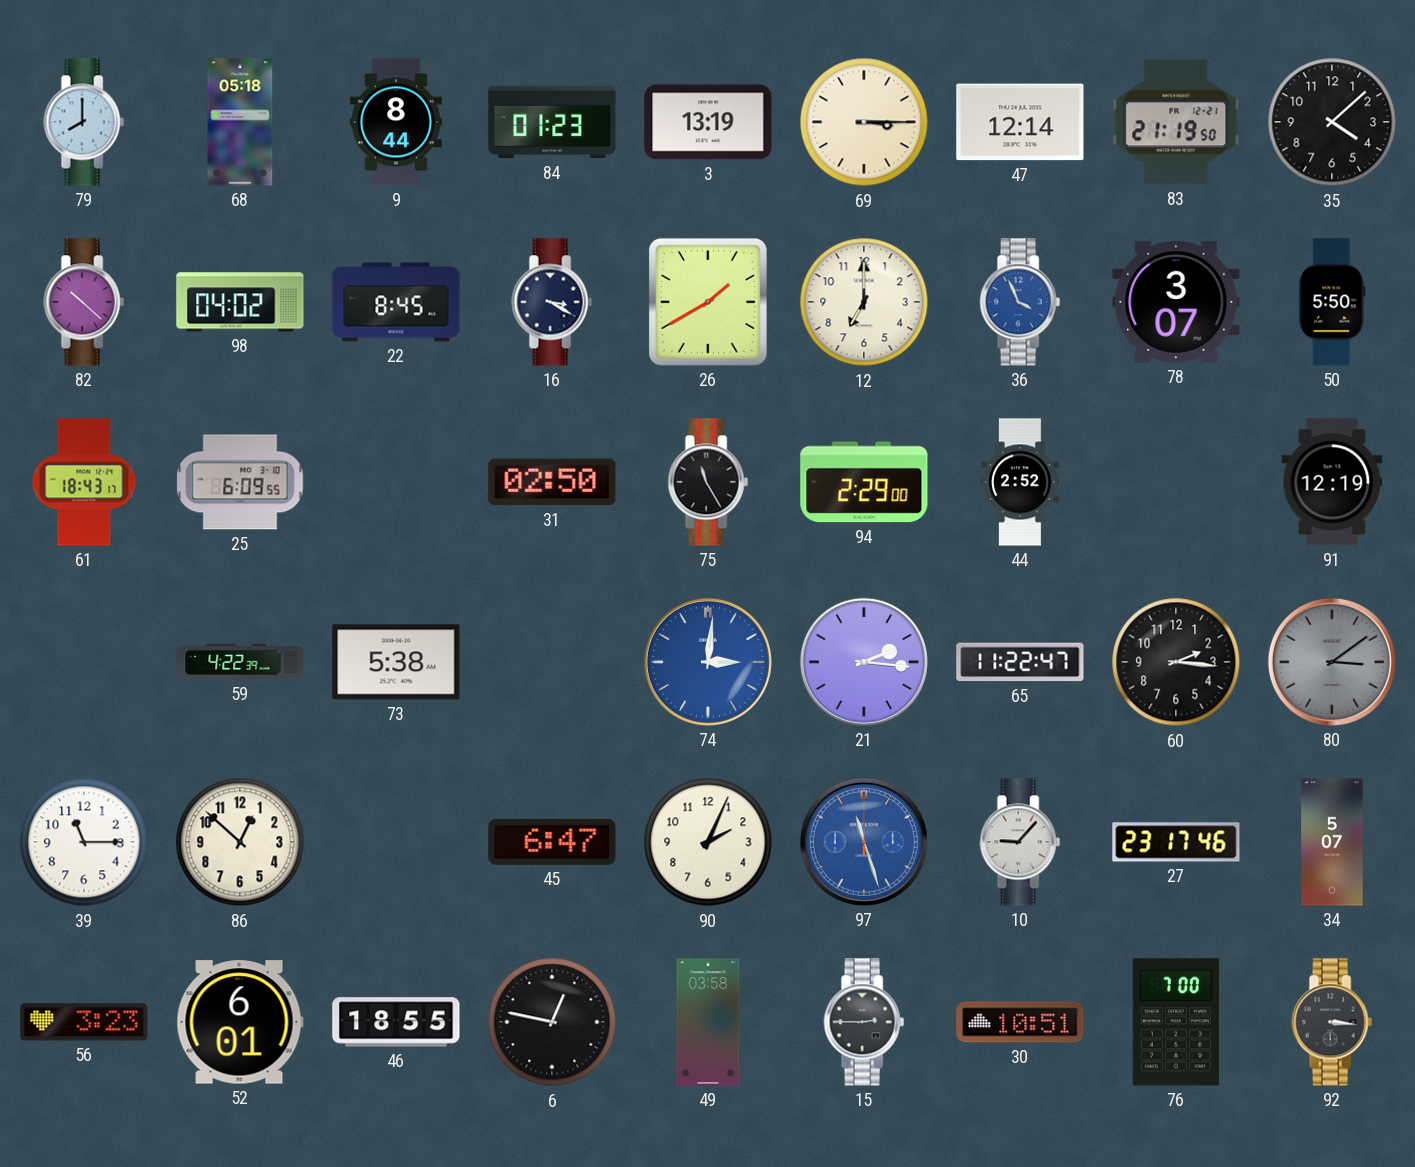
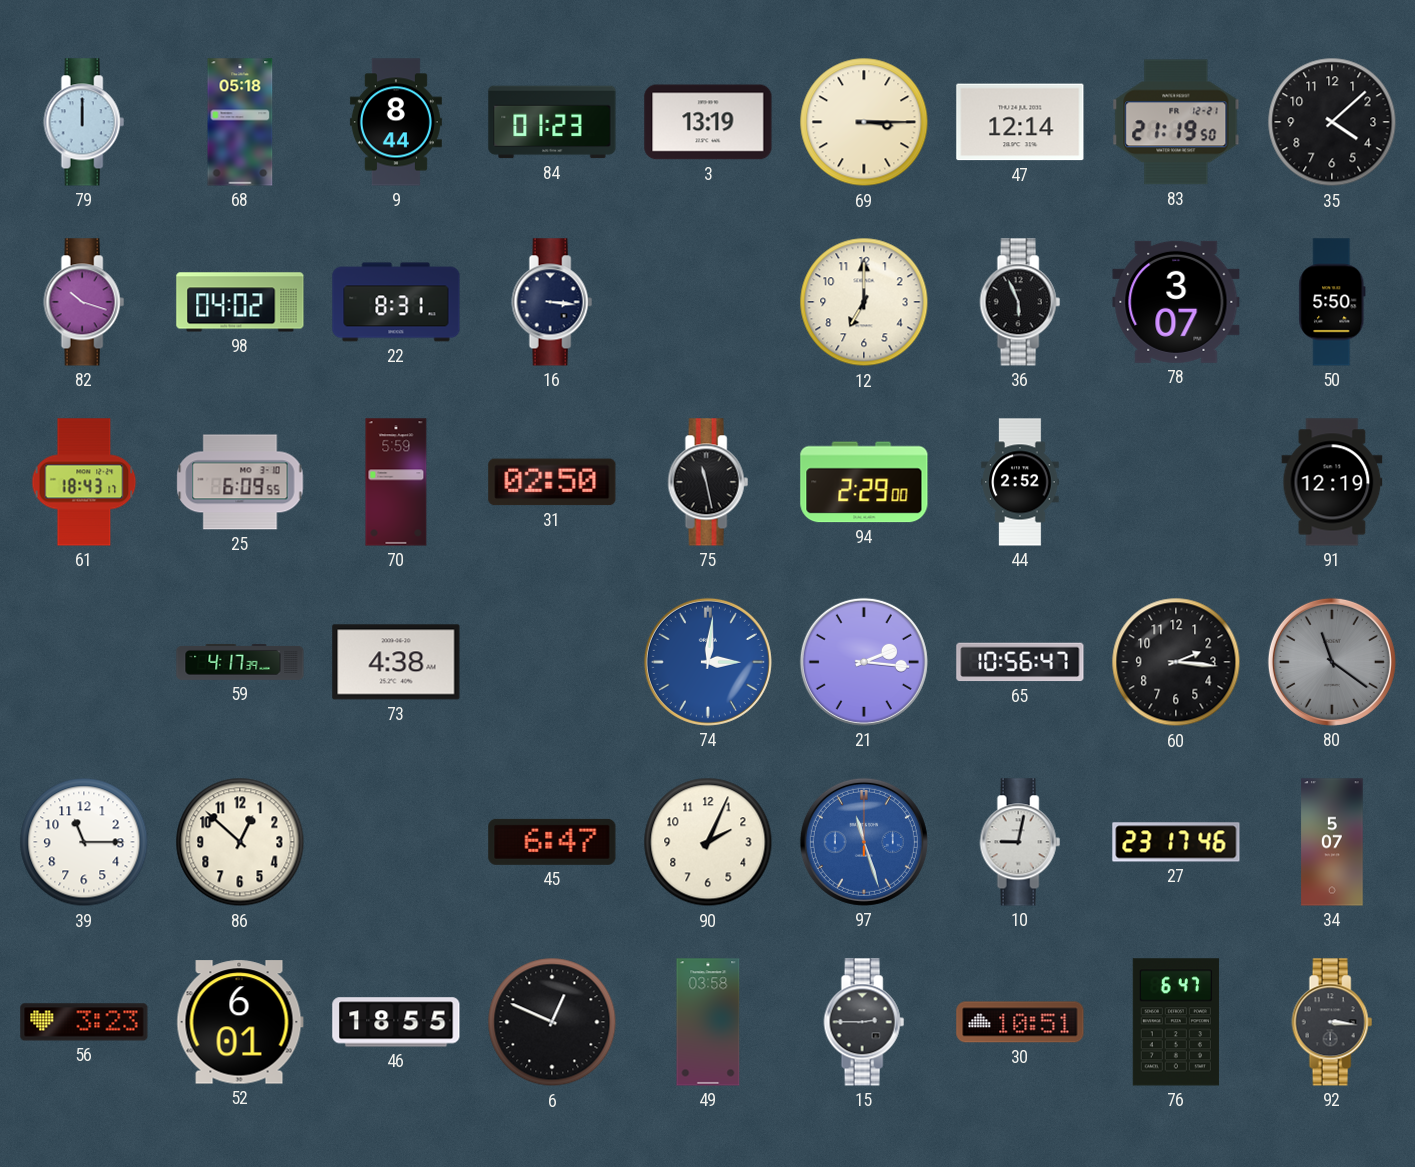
79: 8:00 -> 12:00 (84, 122)
82: 10:22 -> 10:18 (84, 302)
22: 8:45 -> 8:31 (396, 302)
16: 3:20 -> 3:16 (552, 302)
26: 1:40 -> none (708, 302)
36: 3:56 -> 5:56 (1020, 302)
36 dial: blue -> black (1020, 302)
70: none -> 5:59 (396, 482)
75: 11:25 -> 11:28 (708, 482)
59: 4:22 -> 4:17 (240, 662)
73: 5:38 -> 4:38 (396, 662)
65: 11:22 -> 10:56 (1020, 662)
80: 3:09 -> 11:21 (1332, 662)
10: 9:07 -> 9:02 (1020, 842)
6: 12:47 -> 12:49 (552, 1022)
76: 7:00 -> 6:47 (1176, 1022)
